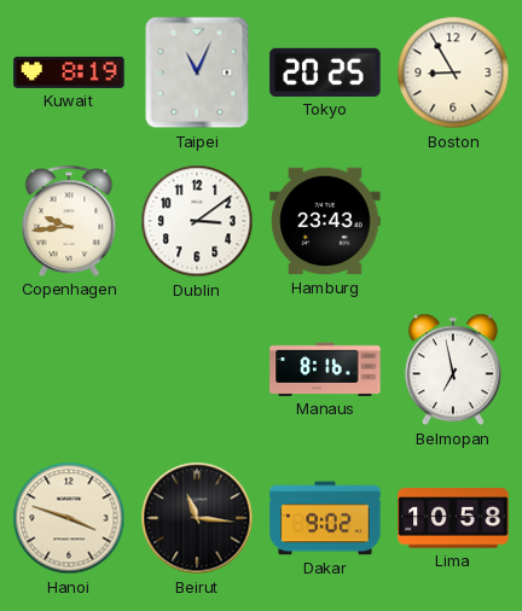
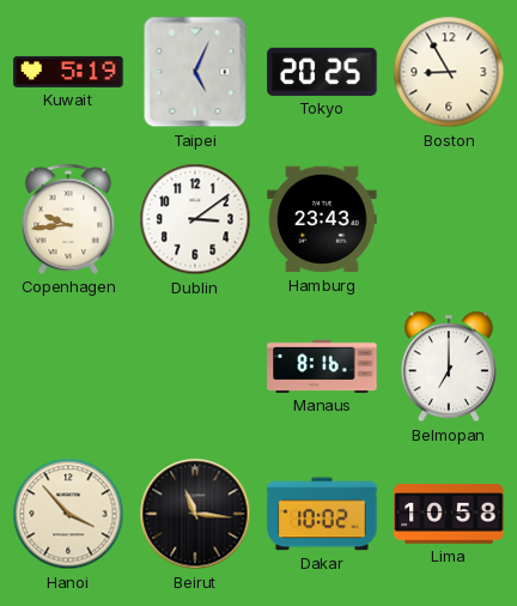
Kuwait: 8:19 -> 5:19 (68, 72)
Taipei: 11:04 -> 5:04 (195, 72)
Belmopan: 6:58 -> 7:00 (449, 366)
Hanoi: 3:48 -> 3:53 (68, 514)
Dakar: 9:02 -> 10:02 (322, 514)
